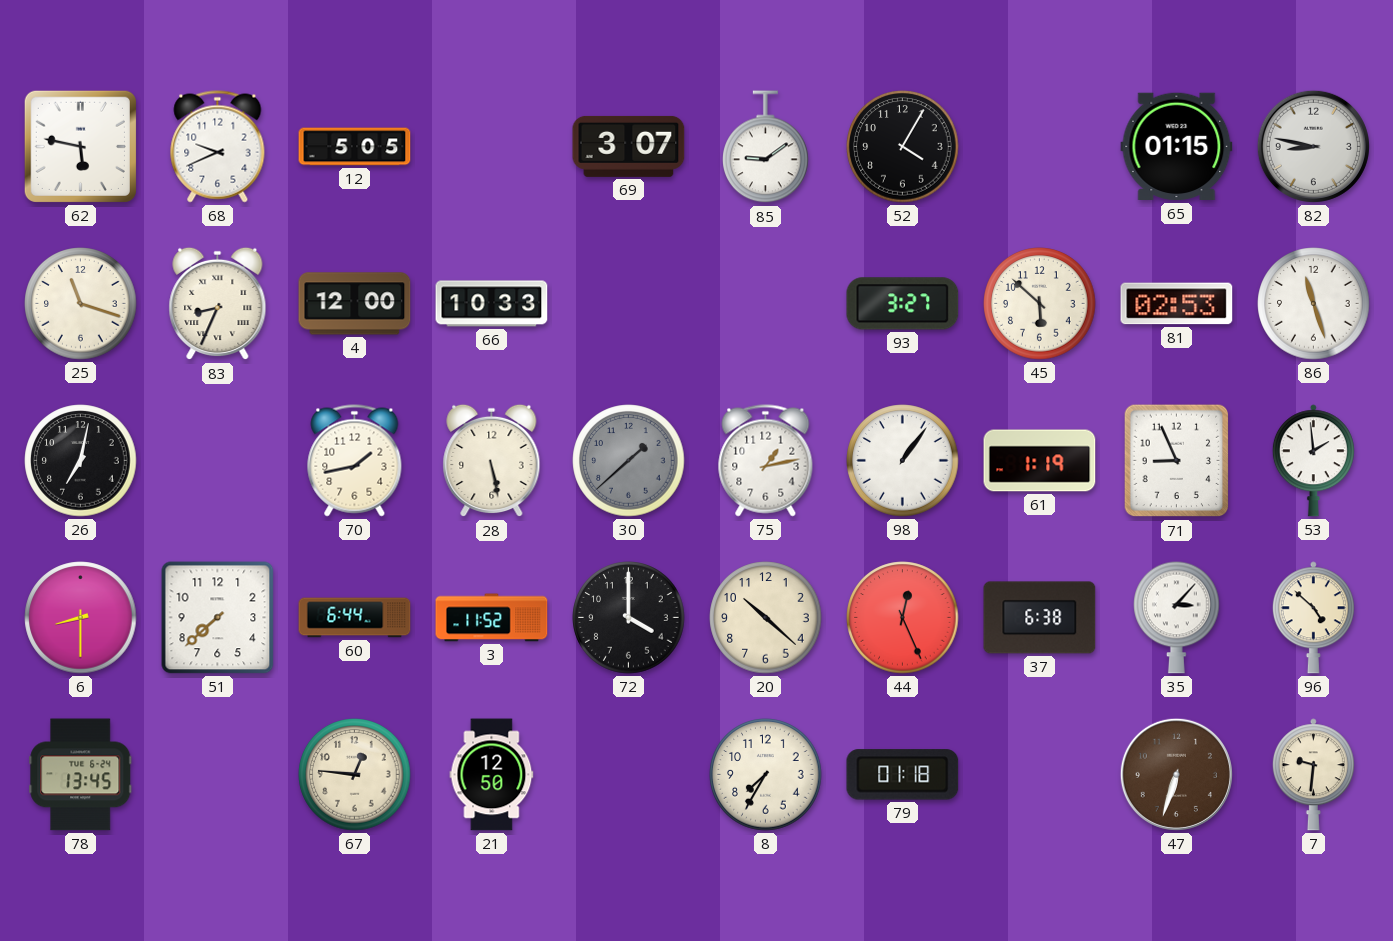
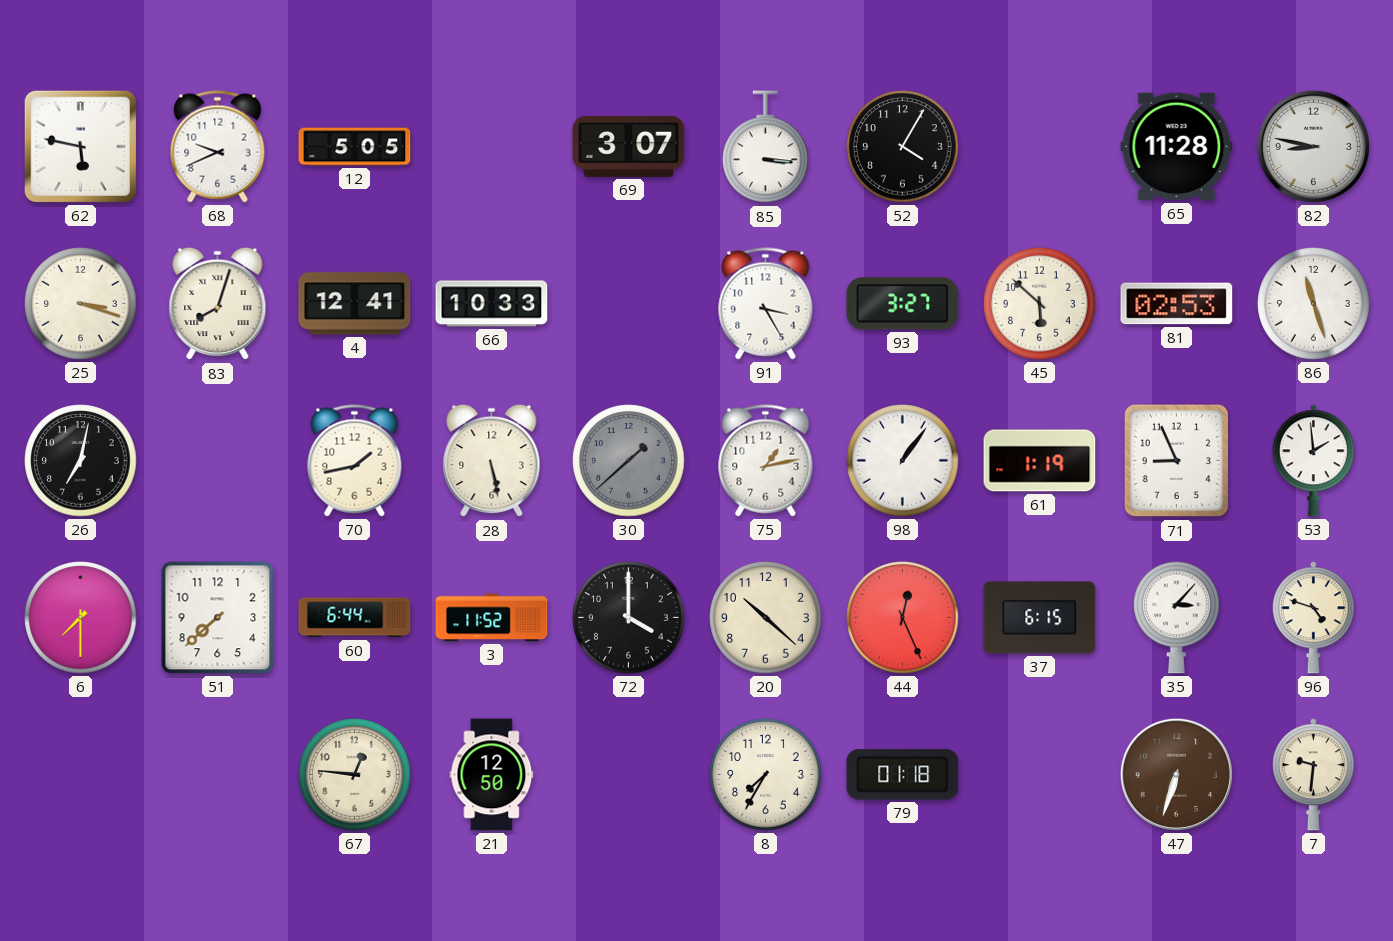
85: 9:09 -> 3:16 (766, 147)
65: 01:15 -> 11:28 (1177, 147)
25: 11:18 -> 3:18 (81, 304)
83: 8:34 -> 8:03 (218, 304)
4: 12:00 -> 12:41 (355, 304)
91: none -> 3:25 (766, 304)
6: 8:30 -> 7:30 (81, 618)
37: 6:38 -> 6:15 (1040, 618)
96: 4:52 -> 4:48 (1313, 618)
78: 13:45 -> none (81, 775)
